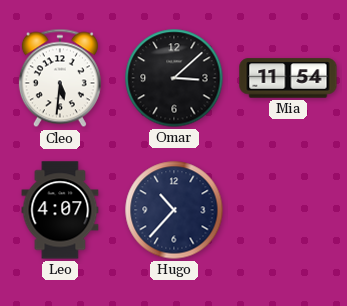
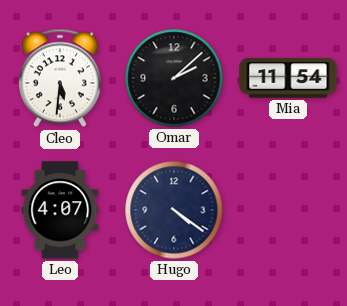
Omar: 3:08 -> 2:08 (174, 78)
Hugo: 10:37 -> 4:21 (174, 210)
